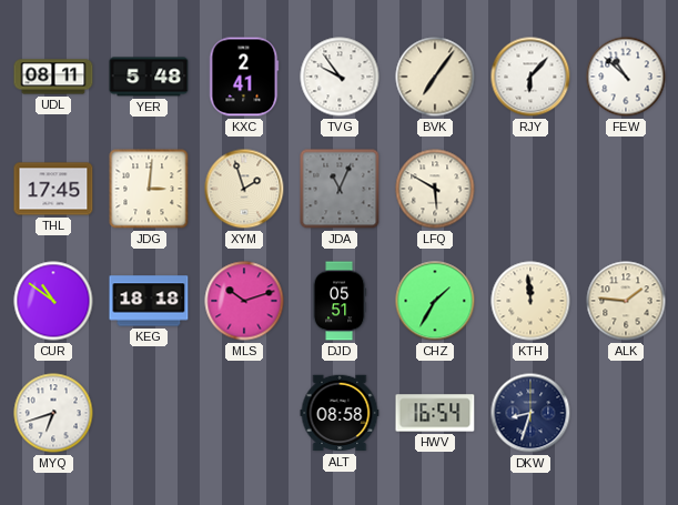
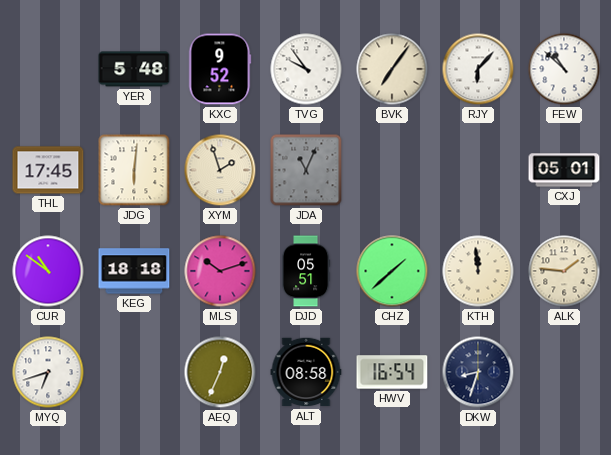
UDL: 08:11 -> none (53, 77)
KXC: 2:41 -> 9:52 (220, 69)
JDG: 3:01 -> 6:01 (134, 170)
LFQ: 5:50 -> none (435, 189)
CXJ: none -> 05:01 (564, 170)
CHZ: 1:35 -> 1:38 (392, 271)
AEQ: none -> 12:34 (220, 372)
